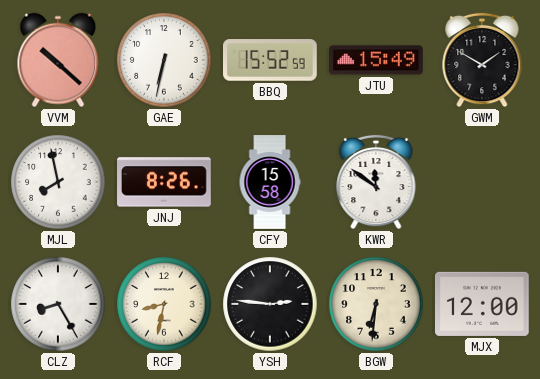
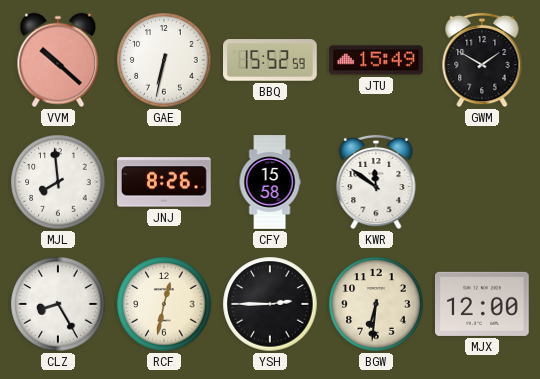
MJL: 7:58 -> 7:59 (58, 182)
RCF: 8:32 -> 12:32 (164, 304)
YSH: 2:46 -> 2:45 (270, 304)
